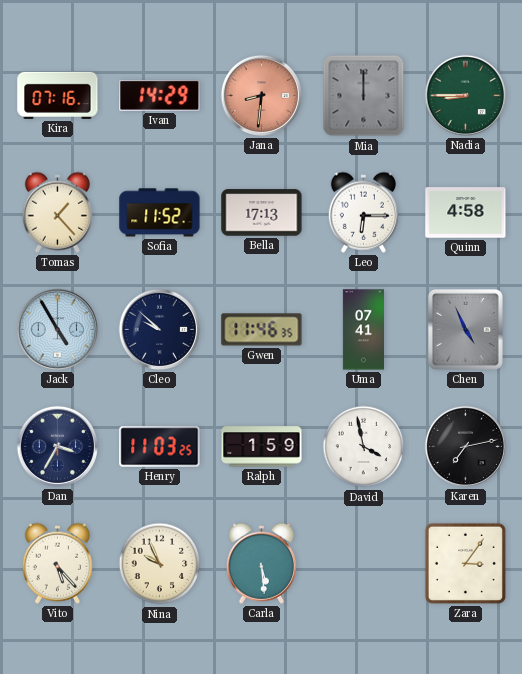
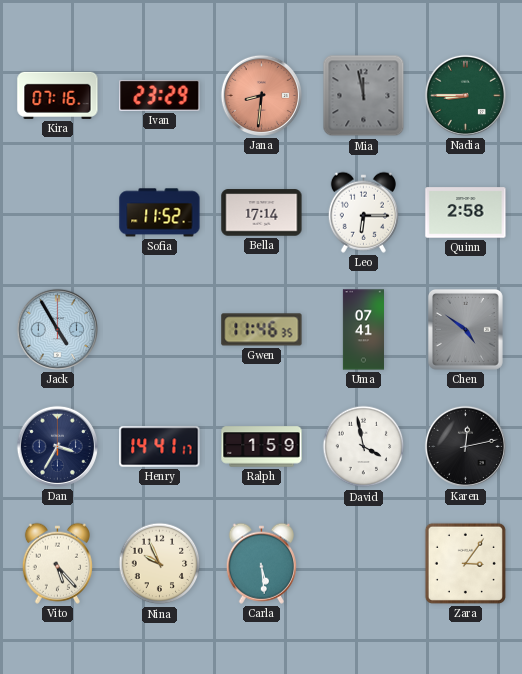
Ivan: 14:29 -> 23:29 (160, 96)
Mia: 12:00 -> 11:58 (364, 96)
Tomas: 1:23 -> none (57, 212)
Bella: 17:13 -> 17:14 (262, 213)
Quinn: 4:58 -> 2:58 (466, 213)
Cleo: 9:52 -> none (159, 329)
Chen: 4:56 -> 4:51 (465, 329)
Henry: 11:03 -> 14:41 (160, 447)
Karen: 7:13 -> 12:13 (465, 446)
